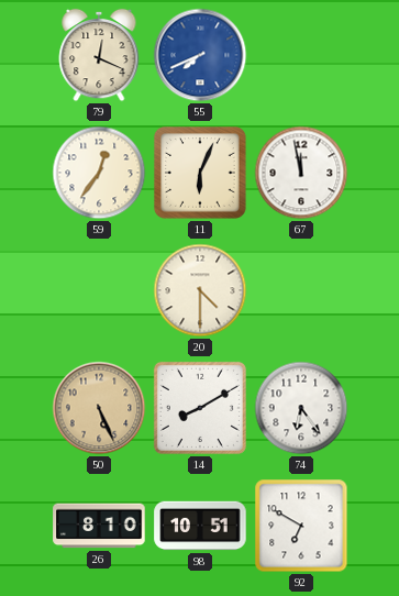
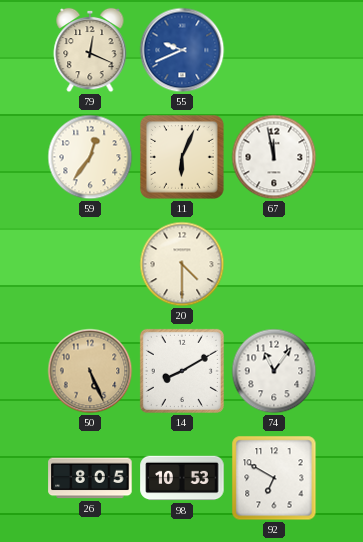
55: 7:41 -> 9:41 (182, 50)
74: 6:24 -> 11:06 (274, 371)
26: 8:10 -> 8:05 (90, 478)
98: 10:51 -> 10:53 (182, 478)
